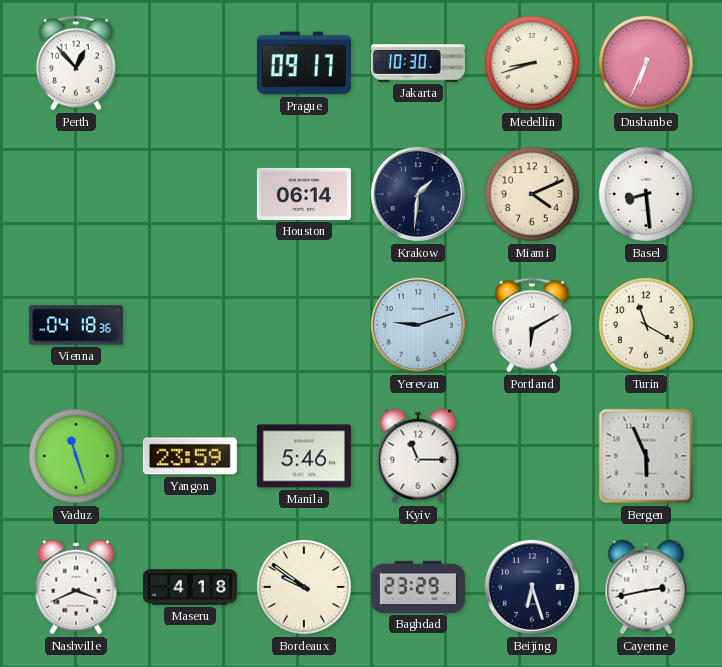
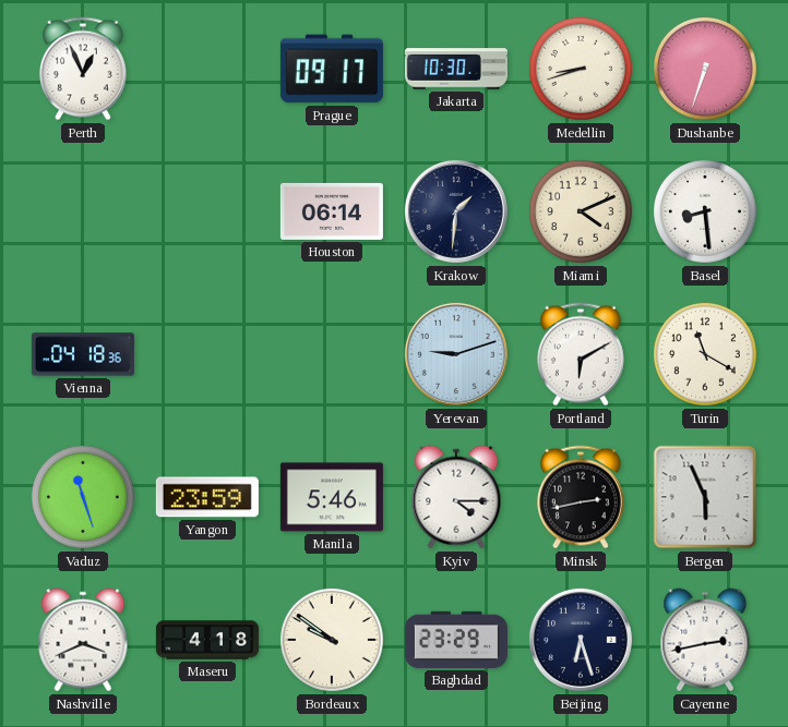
Perth: 12:53 -> 12:56 (83, 69)
Dushanbe: 6:34 -> 6:33 (705, 69)
Kyiv: 11:15 -> 4:15 (456, 497)
Minsk: none -> 2:43 (581, 497)
